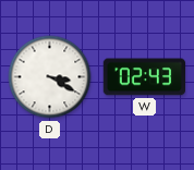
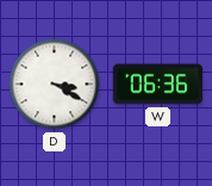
W: 02:43 -> 06:36 (157, 85)
